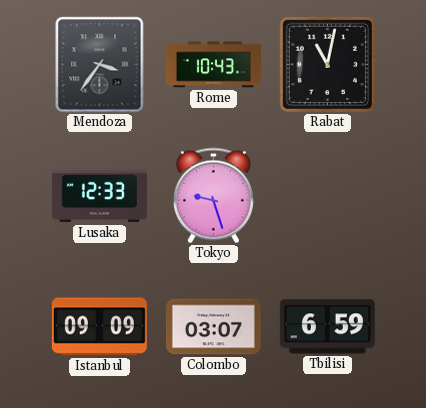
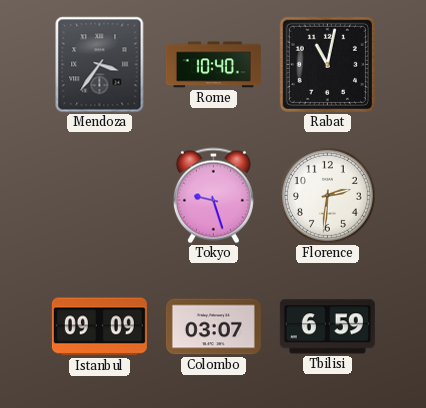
Rome: 10:43 -> 10:40 (213, 65)
Lusaka: 12:33 -> none (99, 196)
Florence: none -> 2:31 (327, 195)
